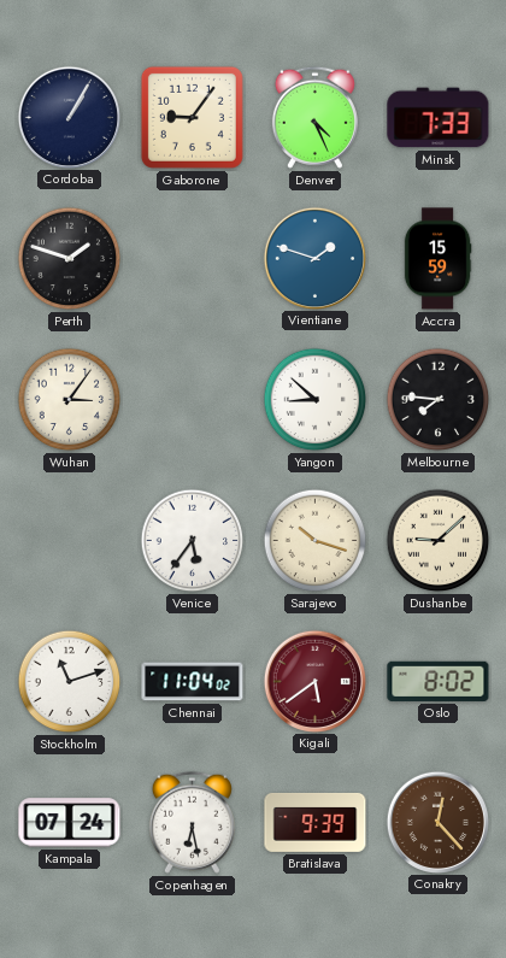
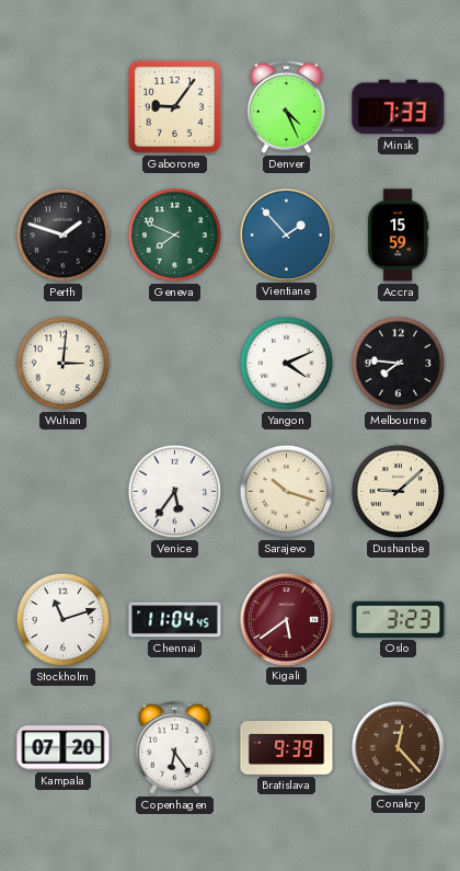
Cordoba: 1:05 -> none (69, 117)
Geneva: none -> 7:49 (175, 236)
Vientiane: 1:48 -> 1:53 (286, 234)
Wuhan: 3:06 -> 3:01 (64, 364)
Yangon: 8:52 -> 4:11 (287, 364)
Chennai: 11:04:02 -> 11:04:45 (175, 620)
Oslo: 8:02 -> 3:23 (399, 619)
Kampala: 07:24 -> 07:20 (64, 748)
Copenhagen: 6:28 -> 6:24 (174, 747)
